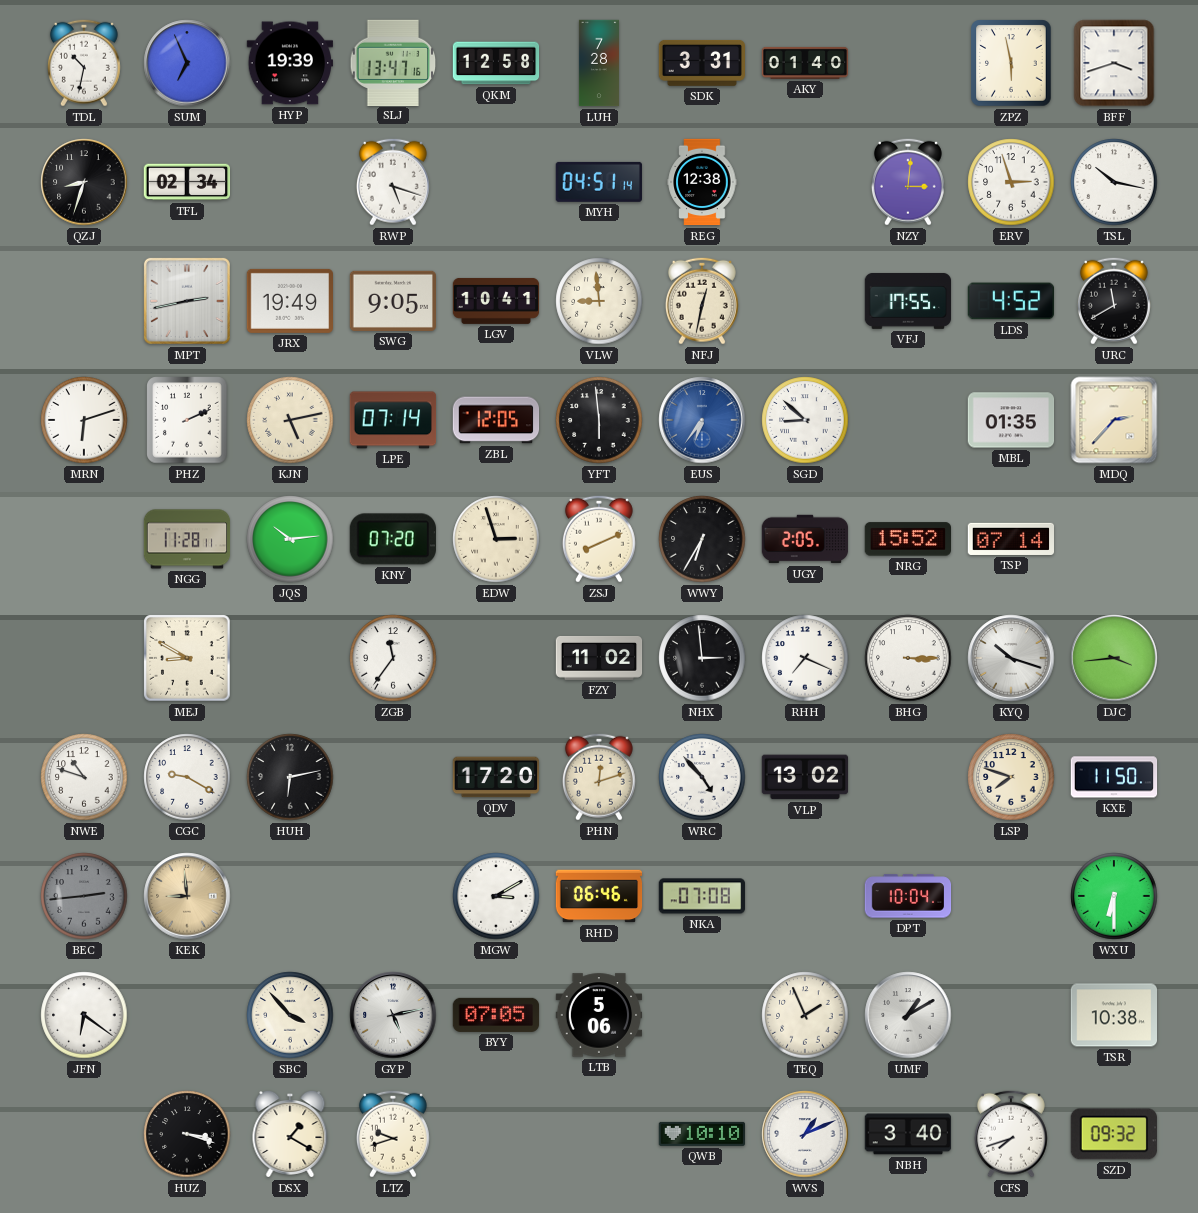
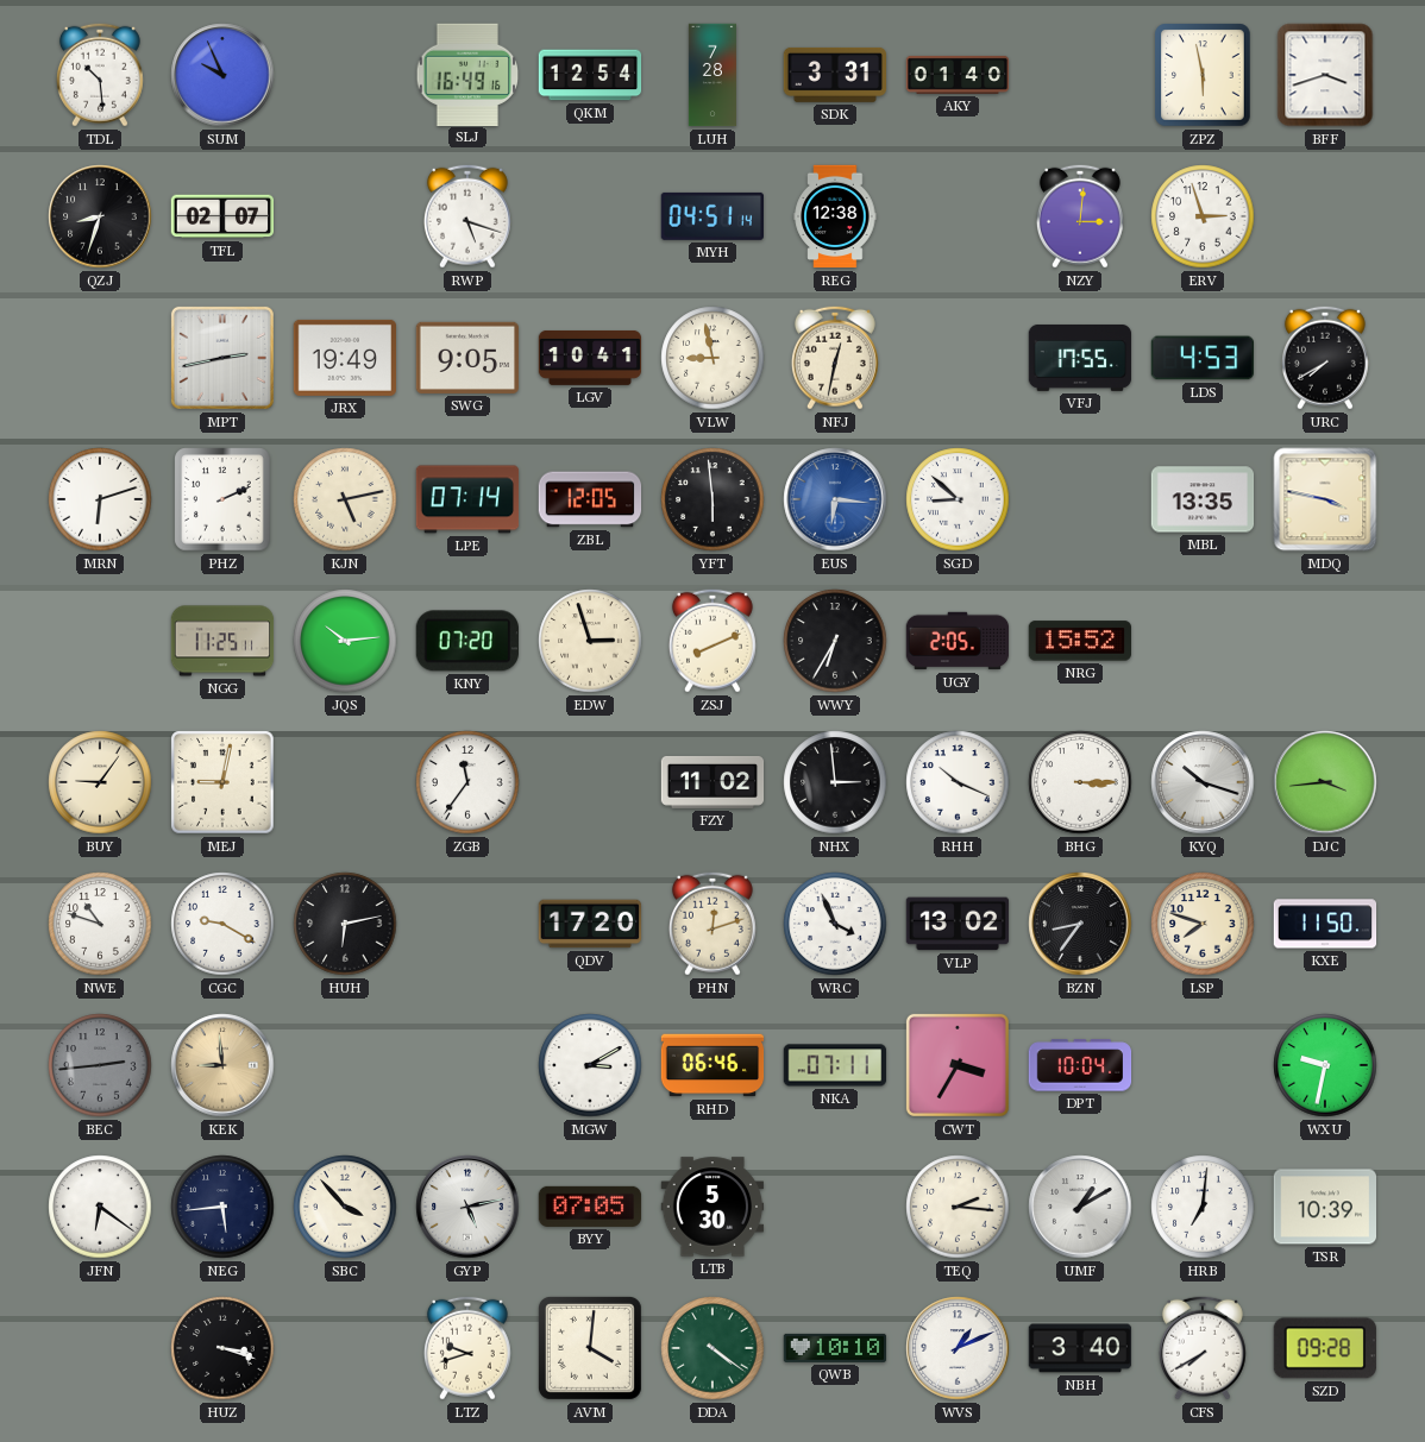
TDL: 10:32 -> 10:29 (100, 75)
SUM: 6:56 -> 9:56 (222, 75)
HYP: 19:39 -> none (289, 63)
SLJ: 13:47 -> 16:49 (467, 74)
QKM: 12:58 -> 12:54 (590, 75)
TFL: 02:34 -> 02:07 (222, 216)
TSL: 10:17 -> none (1114, 182)
VLW: 8:59 -> 8:58 (712, 358)
LDS: 4:52 -> 4:53 (1201, 358)
URC: 11:40 -> 7:40 (1325, 358)
EUS: 6:36 -> 6:16 (835, 499)
MBL: 01:35 -> 13:35 (1203, 499)
MDQ: 2:37 -> 3:47 (1325, 499)
NGG: 11:28 -> 11:25 (222, 641)
TSP: 07:14 -> none (1011, 539)
BUY: none -> 9:06 (100, 782)
MEJ: 8:50 -> 9:02 (222, 782)
RHH: 7:19 -> 10:19 (958, 782)
WRC: 4:53 -> 3:56 (835, 924)
BZN: none -> 8:36 (1080, 924)
NKA: 07:08 -> 07:11 (835, 1065)
CWT: none -> 3:35 (958, 1065)
WXU: 6:30 -> 9:32 (1325, 1065)
NEG: none -> 5:44 (222, 1207)
LTB: 5:06 -> 5:30 (712, 1207)
TEQ: 1:56 -> 2:16 (958, 1207)
HRB: none -> 7:01 (1203, 1207)
TSR: 10:38 -> 10:39 (1325, 1207)
DSX: 1:20 -> none (290, 1135)
AVM: none -> 4:01 (590, 1348)
DDA: none -> 4:21 (712, 1348)
CFS: 7:42 -> 7:40 (1203, 1348)
SZD: 09:32 -> 09:28 (1325, 1348)
